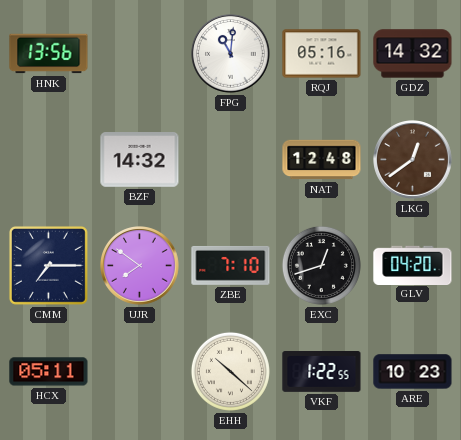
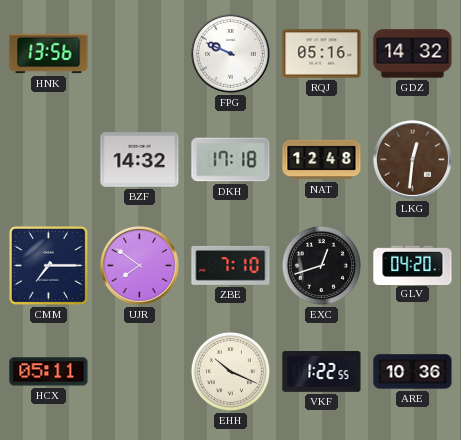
FPG: 11:01 -> 9:49 (231, 54)
DKH: none -> 17:18 (231, 160)
LKG: 12:39 -> 12:31 (413, 160)
EHH: 10:22 -> 10:19 (230, 371)
ARE: 10:23 -> 10:36 (413, 372)
